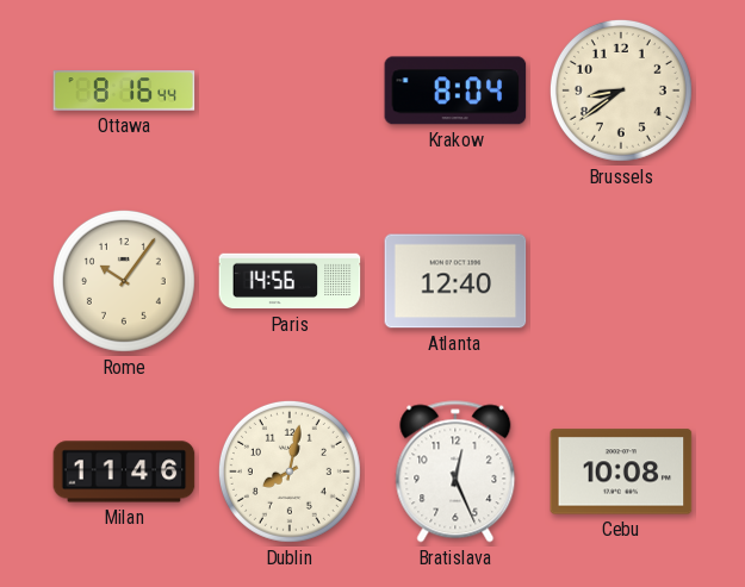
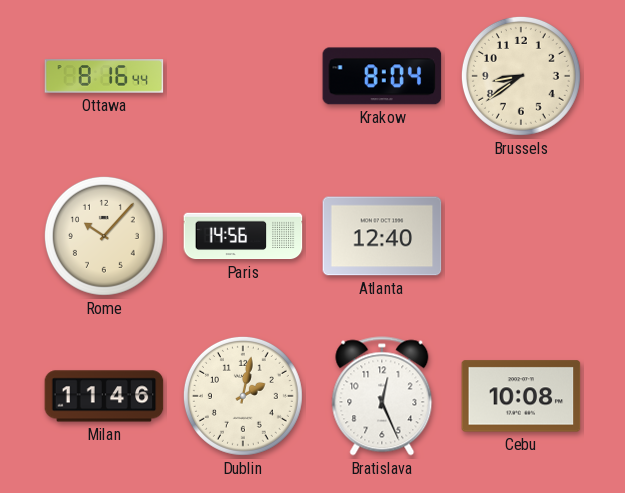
Rome: 10:06 -> 10:07 (104, 236)
Dublin: 8:02 -> 2:02 (243, 396)
